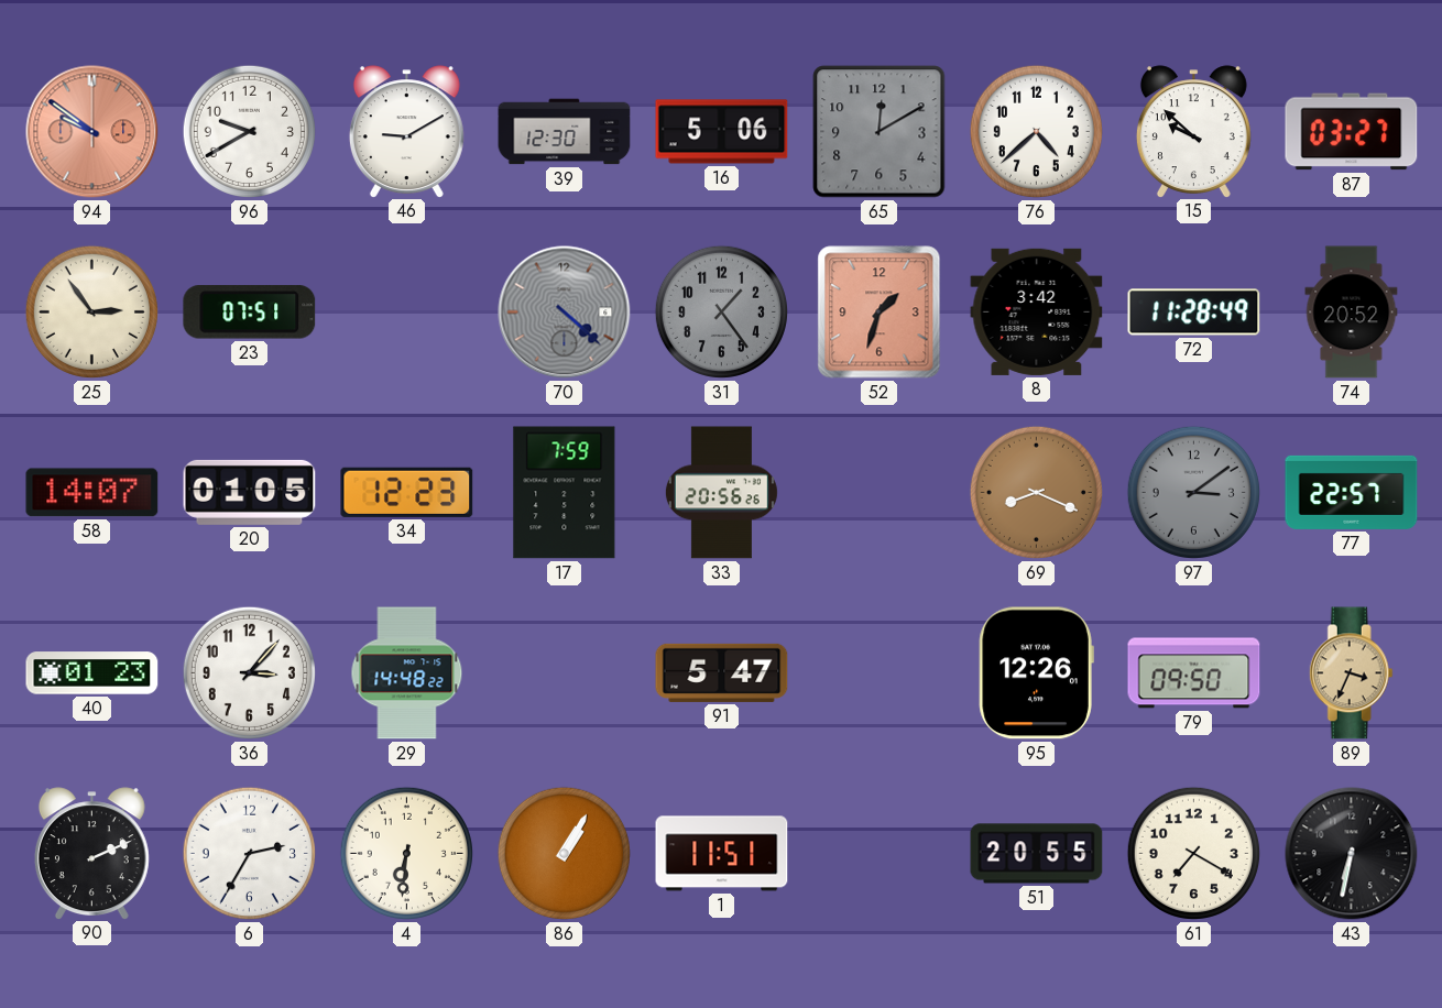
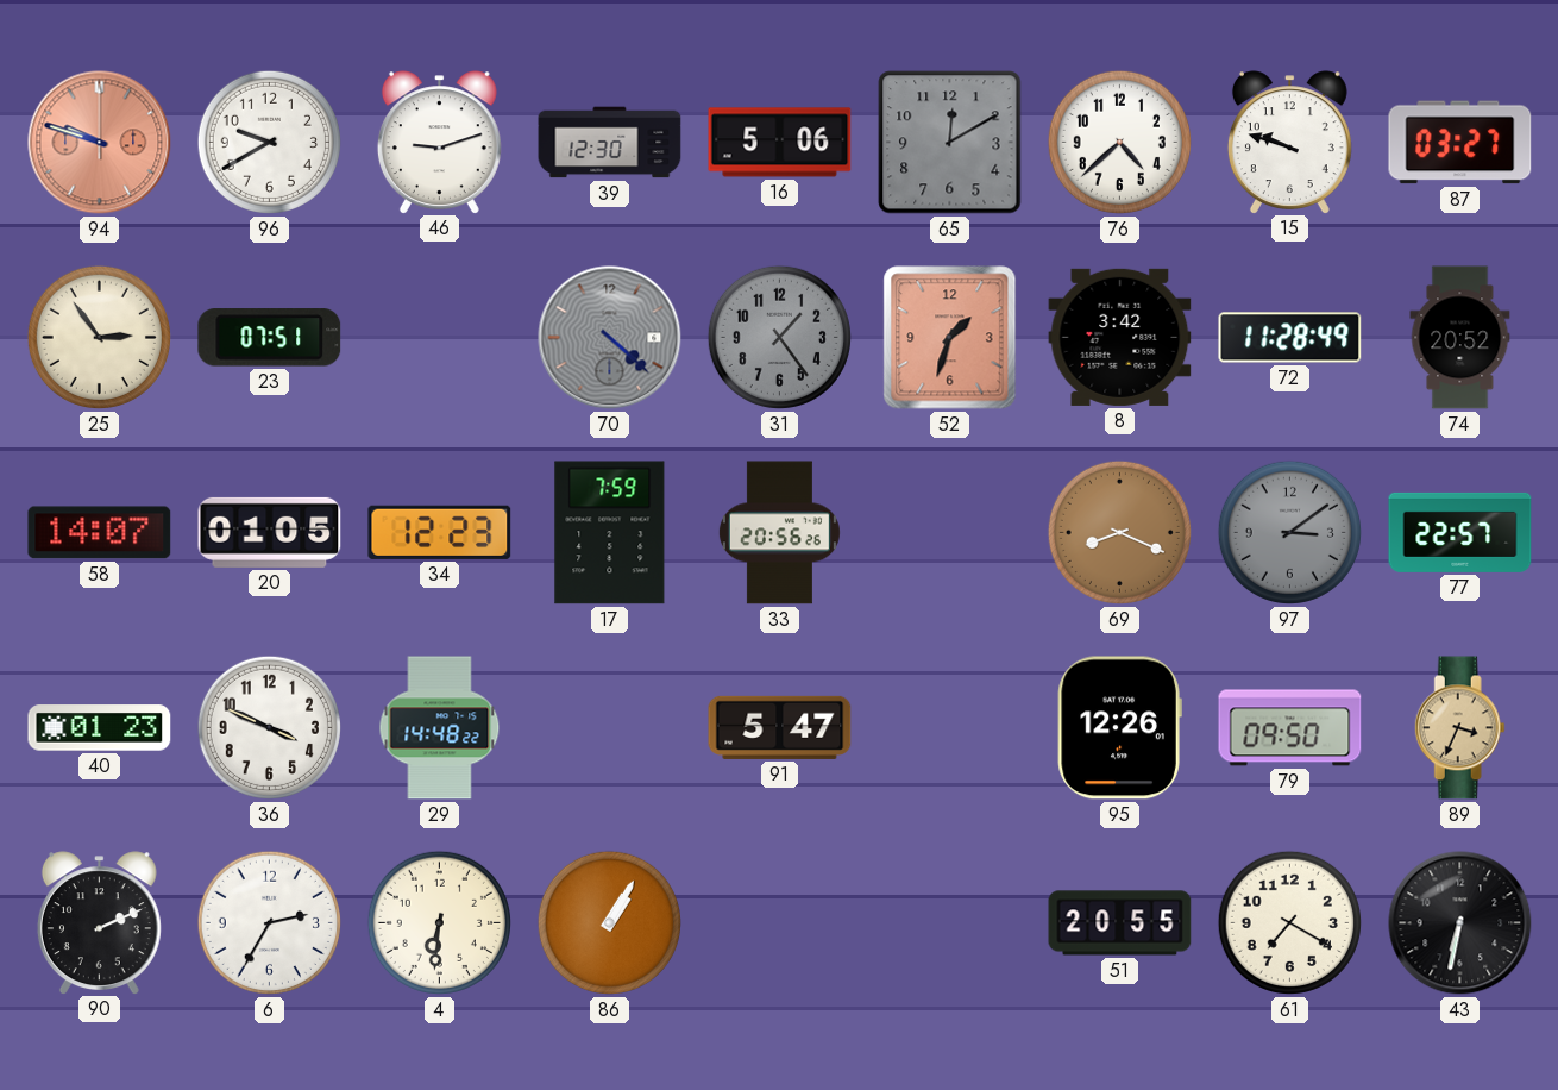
94: 9:51 -> 9:48 (100, 143)
46: 9:10 -> 9:12 (439, 142)
15: 9:52 -> 9:48 (1289, 142)
36: 3:07 -> 3:49 (269, 727)
1: 11:51 -> none (722, 854)
